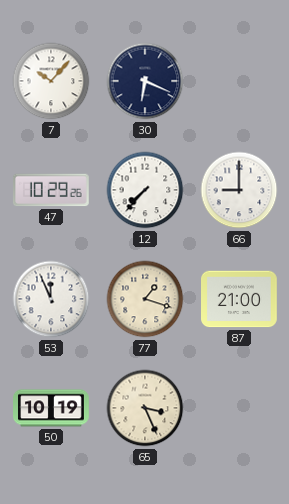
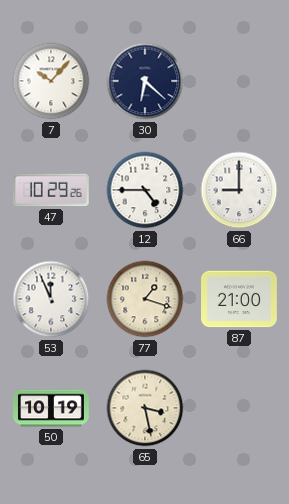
30: 6:19 -> 6:22 (145, 81)
12: 7:37 -> 4:45 (145, 190)
65: 3:26 -> 3:28 (145, 408)
